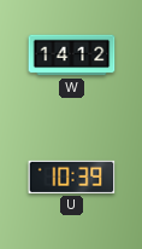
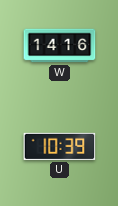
W: 14:12 -> 14:16 (60, 46)
